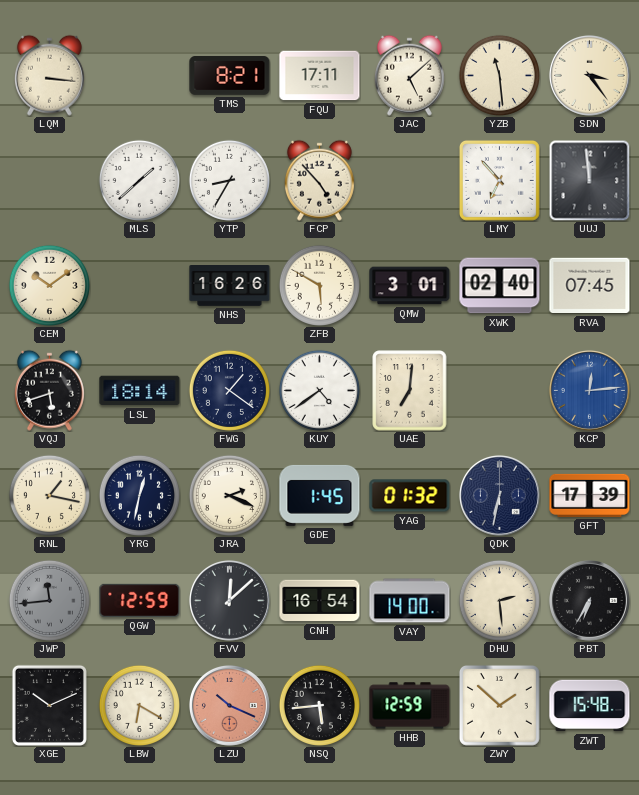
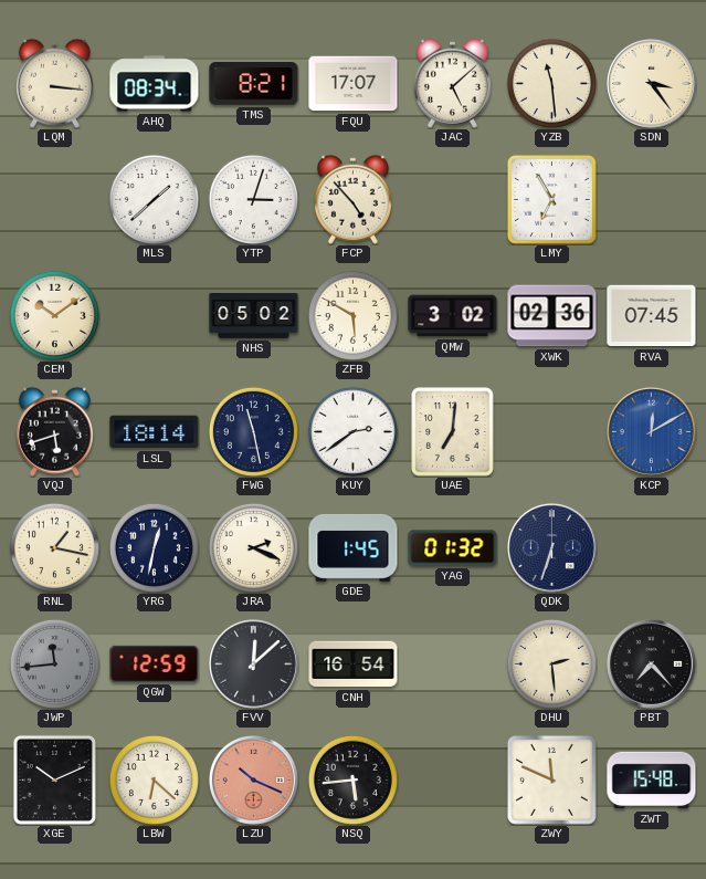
AHQ: none -> 08:34 (155, 84)
FQU: 17:11 -> 17:07 (354, 84)
YTP: 8:35 -> 3:03 (253, 199)
LMY: 6:53 -> 6:55 (551, 199)
UUJ: 11:59 -> none (589, 180)
NHS: 16:26 -> 05:02 (254, 316)
QMW: 3:01 -> 3:02 (453, 316)
XWK: 02:40 -> 02:36 (552, 316)
FWG: 1:21 -> 11:28 (253, 431)
KUY: 4:39 -> 2:39 (352, 431)
KCP: 12:14 -> 12:10 (651, 431)
QDK: 6:32 -> 6:33 (551, 547)
GFT: 17:39 -> none (590, 495)
VAY: 14:00 -> none (410, 601)
PBT: 6:35 -> 7:23 (651, 663)
LBW: 6:20 -> 6:22 (154, 779)
HHB: 12:59 -> none (410, 706)
ZWY: 1:52 -> 11:49 (551, 779)
